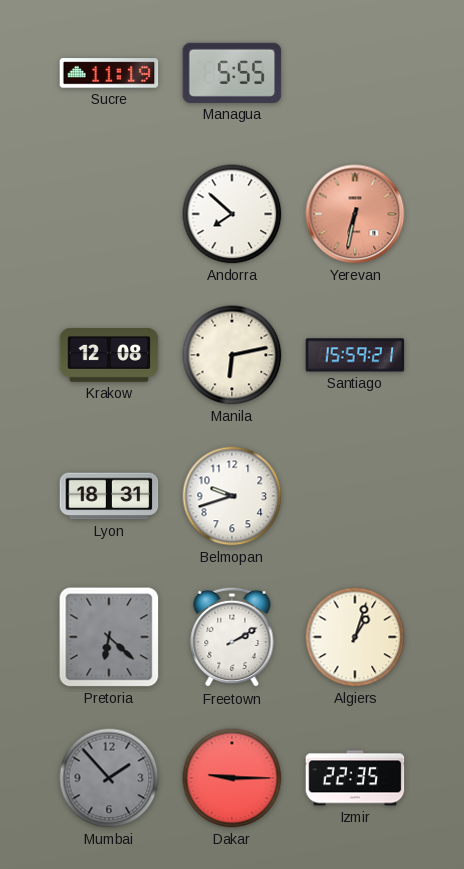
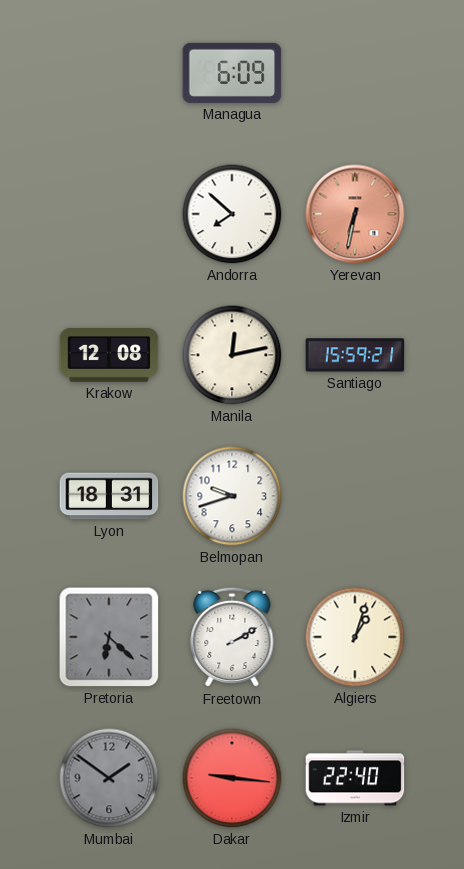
Sucre: 11:19 -> none (109, 73)
Managua: 5:55 -> 6:09 (232, 73)
Manila: 6:13 -> 12:13 (232, 355)
Mumbai: 1:53 -> 1:51 (109, 778)
Dakar: 9:15 -> 9:16 (232, 778)
Izmir: 22:35 -> 22:40 (355, 778)
